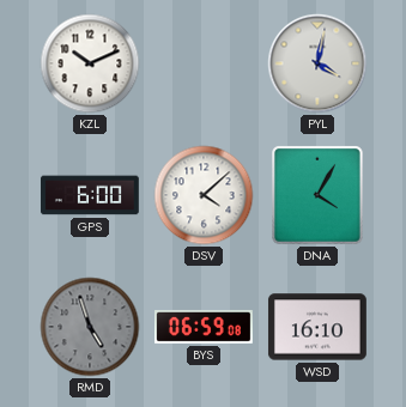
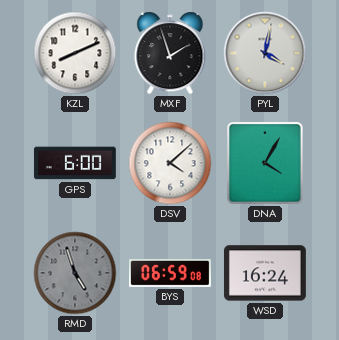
KZL: 10:11 -> 8:11 (75, 53)
MXF: none -> 1:57 (170, 53)
WSD: 16:10 -> 16:24 (265, 273)
